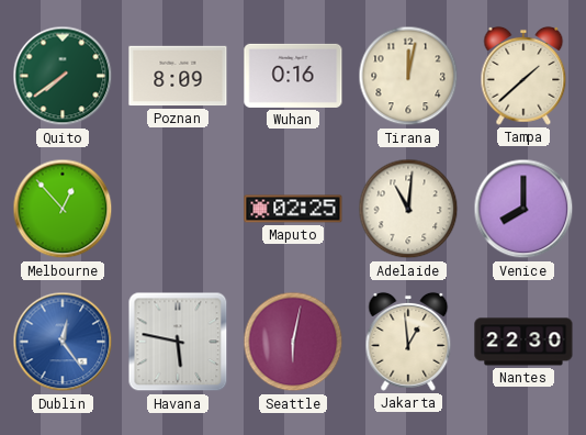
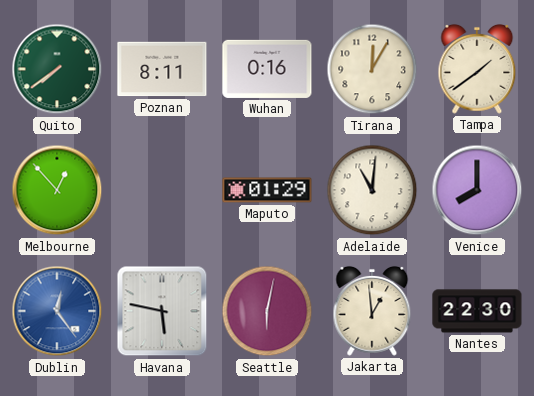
Poznan: 8:09 -> 8:11 (162, 69)
Tirana: 12:02 -> 12:05 (372, 69)
Tampa: 1:38 -> 1:39 (477, 69)
Maputo: 02:25 -> 01:29 (267, 190)
